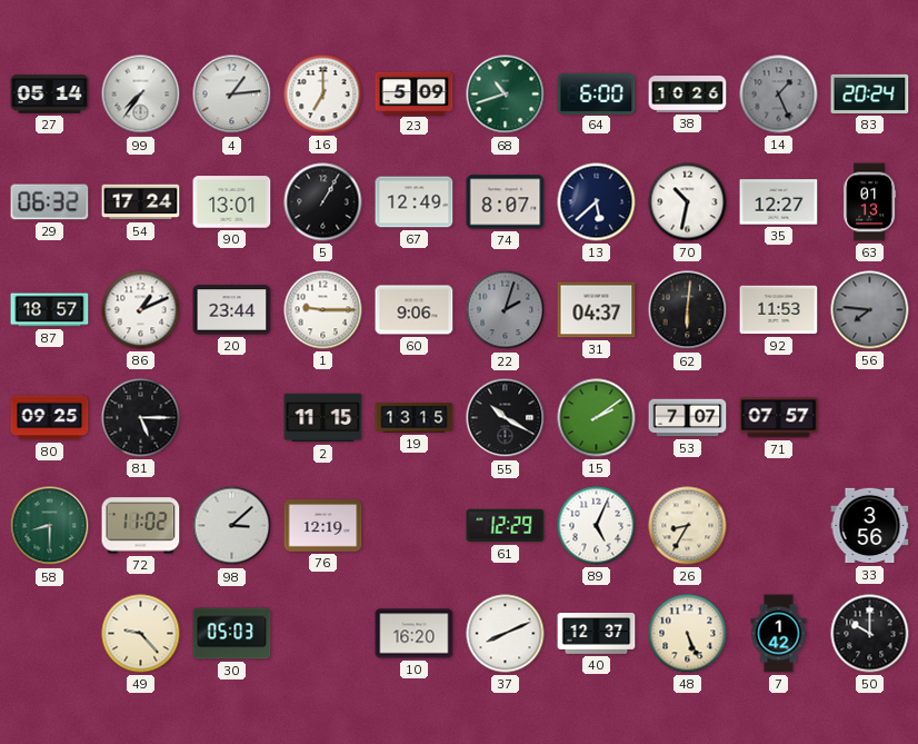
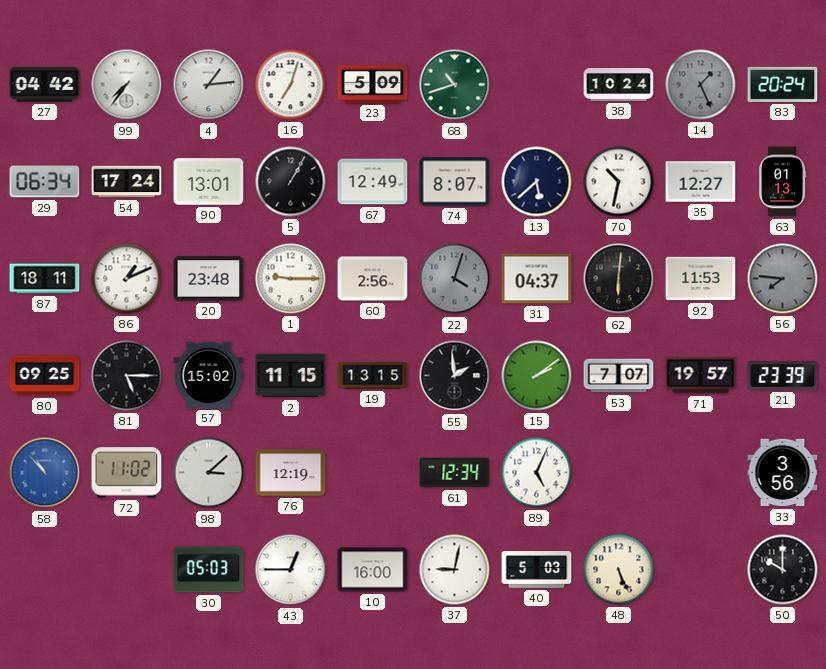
27: 05:14 -> 04:42 (45, 85)
16: 7:00 -> 7:03 (291, 85)
64: 6:00 -> none (597, 93)
38: 10:26 -> 10:24 (619, 85)
29: 06:32 -> 06:34 (45, 182)
87: 18:57 -> 18:11 (45, 279)
20: 23:44 -> 23:48 (209, 279)
60: 9:06 -> 2:56 (373, 279)
22: 2:03 -> 4:03 (455, 279)
57: none -> 15:02 (209, 375)
55: 10:20 -> 1:59 (455, 376)
71: 07:57 -> 19:57 (701, 376)
21: none -> 23:39 (783, 376)
58: 8:30 -> 10:53 (45, 473)
58 dial: green -> blue (45, 473)
61: 12:29 -> 12:34 (455, 473)
26: 8:35 -> none (688, 526)
49: 9:23 -> none (141, 634)
43: none -> 12:45 (291, 570)
10: 16:20 -> 16:00 (373, 570)
37: 8:11 -> 9:02 (455, 570)
40: 12:37 -> 5:03 (537, 570)
7: 1:42 -> none (779, 634)
